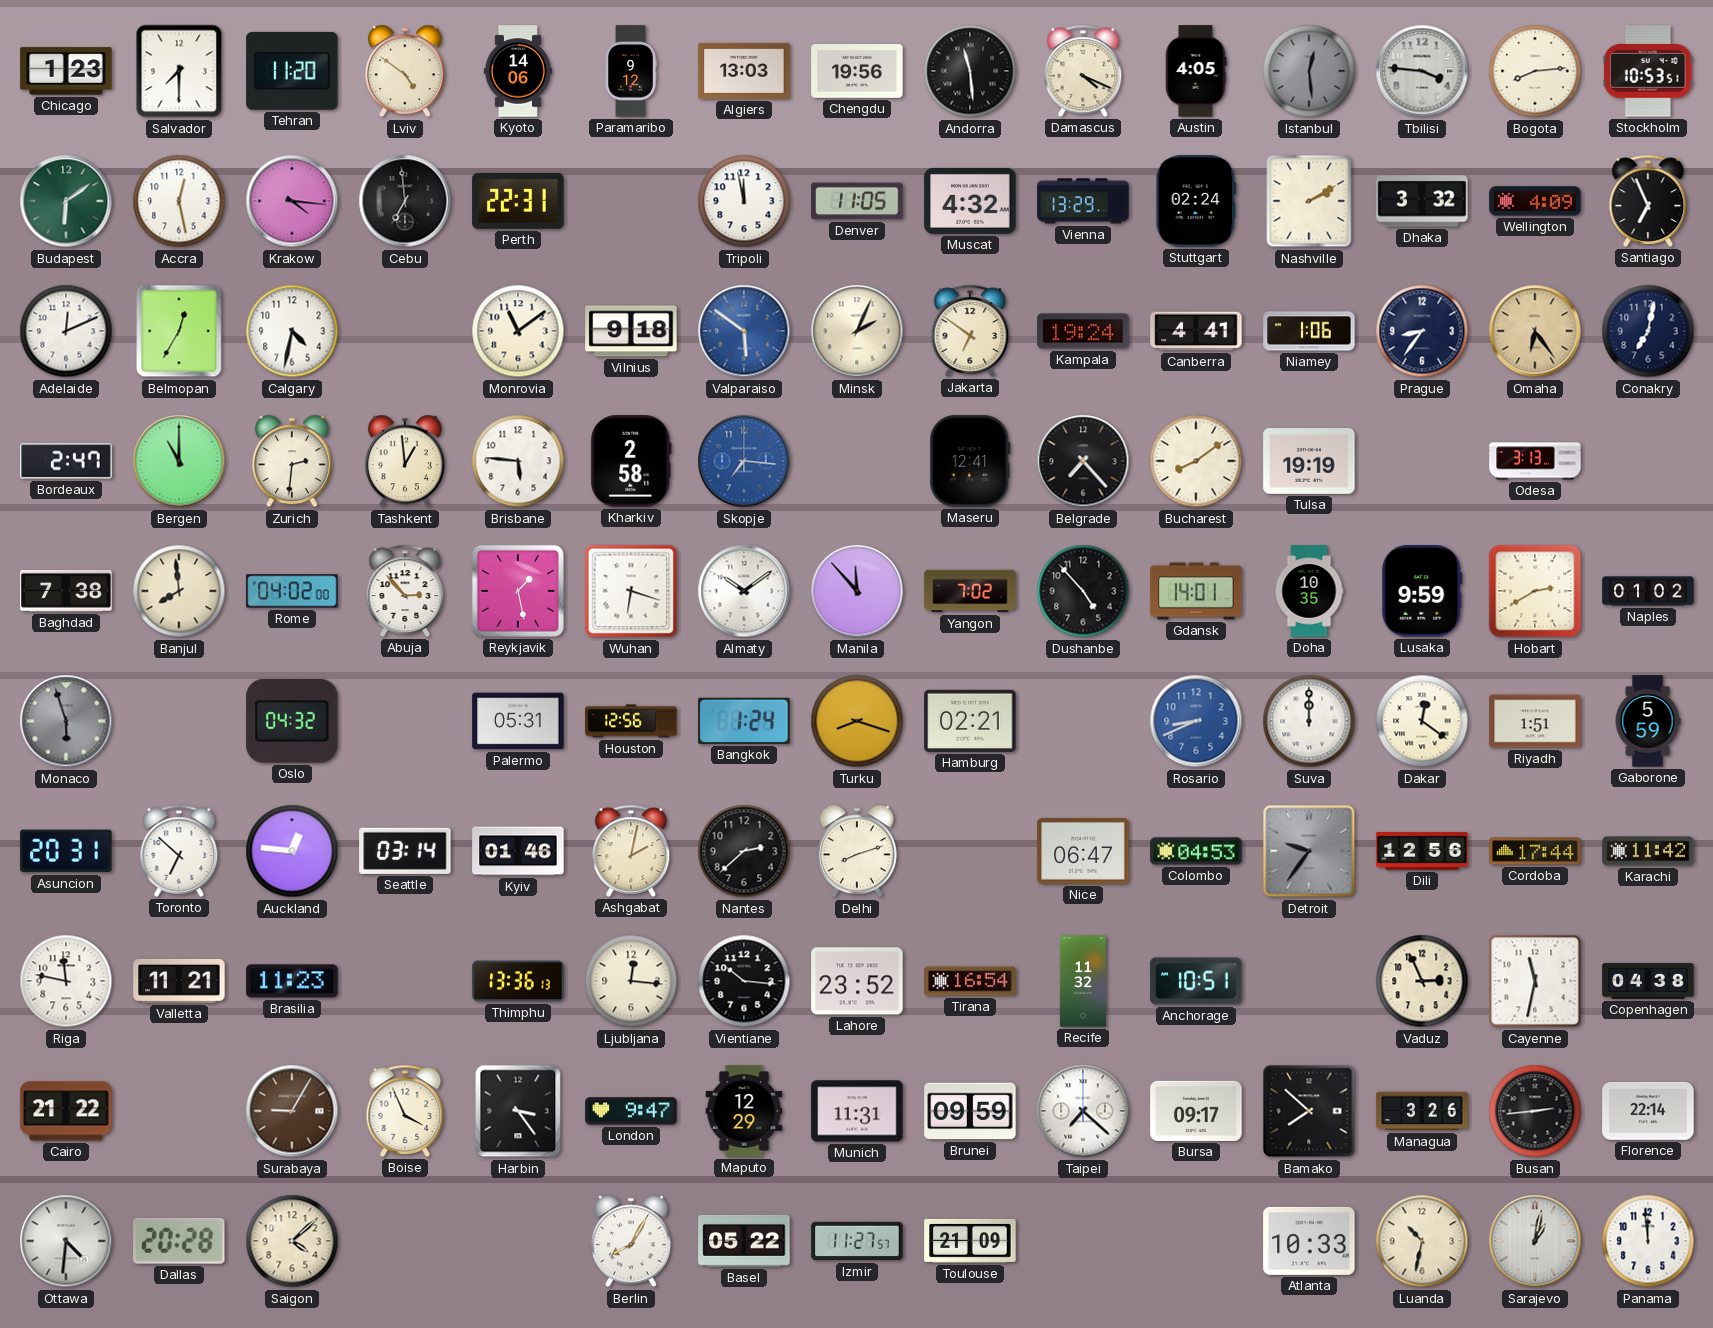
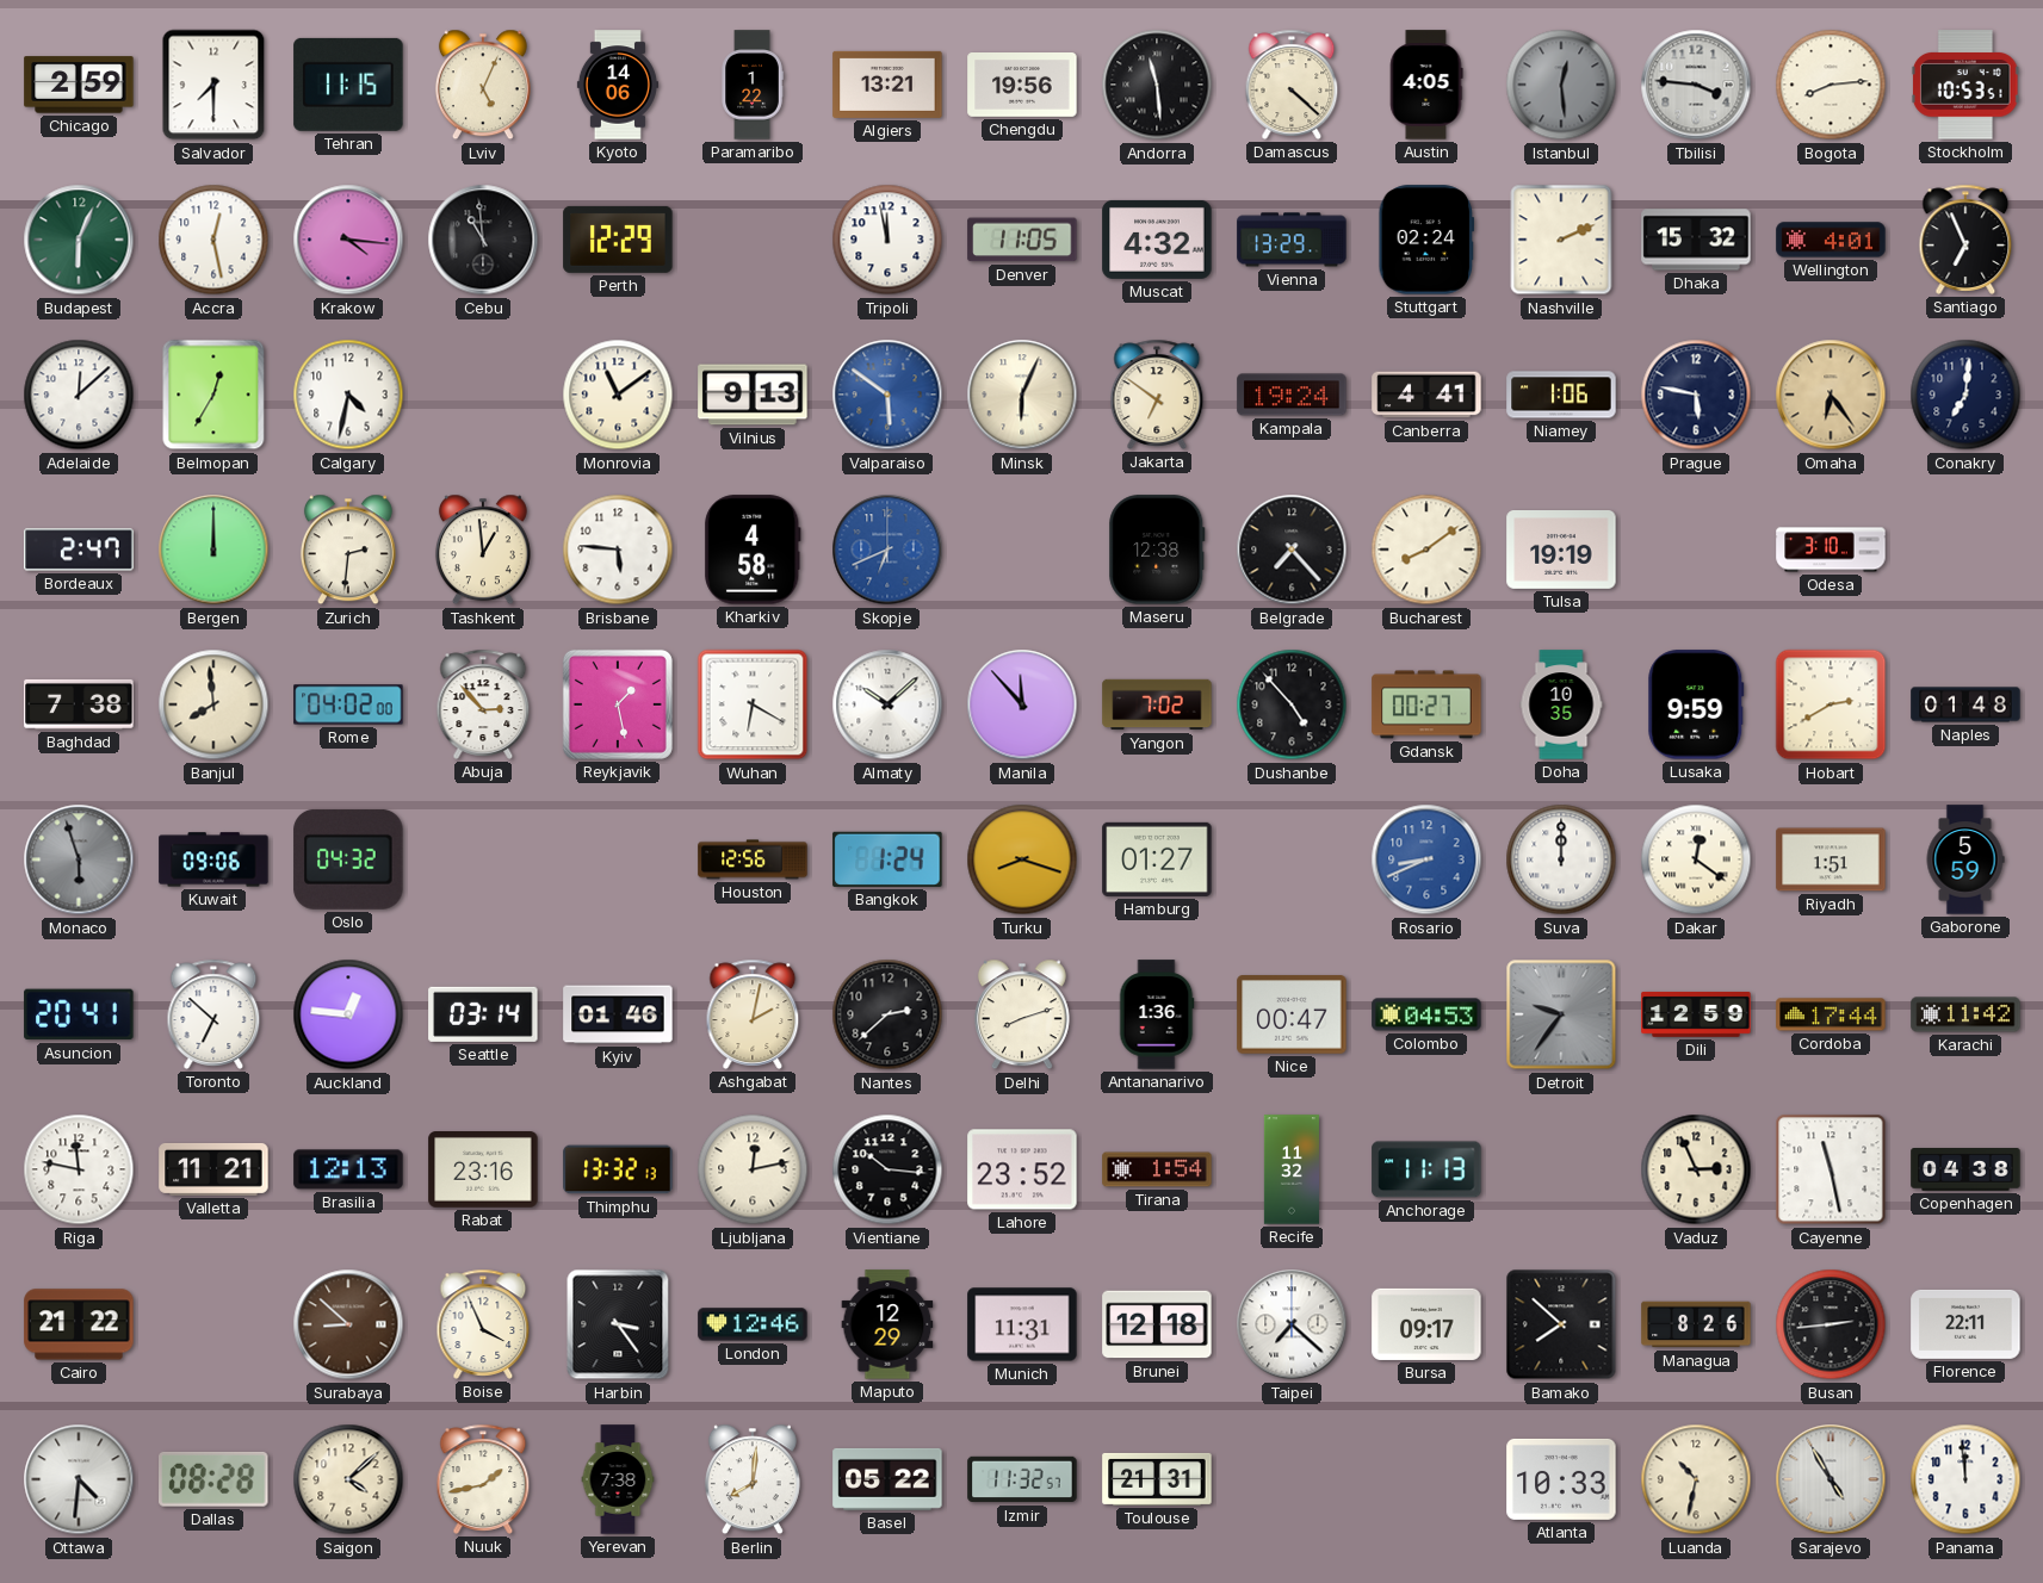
Chicago: 1:23 -> 2:59 (79, 85)
Tehran: 11:20 -> 11:15 (348, 85)
Lviv: 4:51 -> 5:04 (483, 85)
Paramaribo: 9:12 -> 1:22 (753, 85)
Algiers: 13:03 -> 13:21 (887, 85)
Damascus: 4:19 -> 4:22 (1292, 85)
Budapest: 6:09 -> 6:04 (79, 240)
Cebu: 6:59 -> 10:59 (483, 240)
Perth: 22:31 -> 12:29 (618, 240)
Nashville: 2:10 -> 2:11 (1561, 240)
Dhaka: 3:32 -> 15:32 (1696, 240)
Wellington: 4:09 -> 4:01 (1831, 240)
Adelaide: 12:11 -> 12:08 (79, 395)
Vilnius: 9:18 -> 9:13 (753, 395)
Minsk: 2:04 -> 6:04 (1022, 395)
Prague: 8:36 -> 5:47 (1696, 395)
Conakry: 7:02 -> 7:01 (1965, 395)
Bergen: 11:00 -> 12:00 (213, 550)
Kharkiv: 2:58 -> 4:58 (753, 550)
Skopje: 7:16 -> 6:41 (887, 550)
Maseru: 12:41 -> 12:38 (1157, 550)
Odesa: 3:13 -> 3:10 (1831, 550)
Wuhan: 6:18 -> 6:20 (753, 704)
Almaty: 10:09 -> 10:08 (887, 704)
Gdansk: 14:01 -> 00:27 (1426, 704)
Naples: 01:02 -> 01:48 (1965, 704)
Kuwait: none -> 09:06 (213, 859)
Palermo: 05:31 -> none (518, 721)
Hamburg: 02:21 -> 01:27 (1157, 859)
Asuncion: 20:31 -> 20:41 (79, 1014)
Antananarivo: none -> 1:36 (1157, 1014)
Nice: 06:47 -> 00:47 (1292, 1014)
Dili: 12:56 -> 12:59 (1696, 1014)
Brasilia: 11:23 -> 12:13 (348, 1169)
Rabat: none -> 23:16 (483, 1171)
Thimphu: 13:36 -> 13:32 (618, 1169)
Ljubljana: 12:16 -> 12:13 (753, 1169)
Tirana: 16:54 -> 1:54 (1157, 1169)
Anchorage: 10:51 -> 11:13 (1426, 1169)
Cayenne: 11:32 -> 11:28 (1831, 1169)
Surabaya: 9:05 -> 8:52 (348, 1324)
London: 9:47 -> 12:46 (753, 1324)
Brunei: 09:59 -> 12:18 (1157, 1324)
Managua: 3:26 -> 8:26 (1696, 1324)
Florence: 22:14 -> 22:11 (1965, 1324)
Dallas: 20:28 -> 08:28 (213, 1479)
Nuuk: none -> 1:43 (483, 1479)
Yerevan: none -> 7:38 (618, 1479)
Berlin: 8:05 -> 8:01 (753, 1479)
Izmir: 11:27 -> 11:32 (1022, 1479)
Toulouse: 21:09 -> 21:31 (1157, 1479)
Sarajevo: 1:02 -> 4:55 (1831, 1479)
